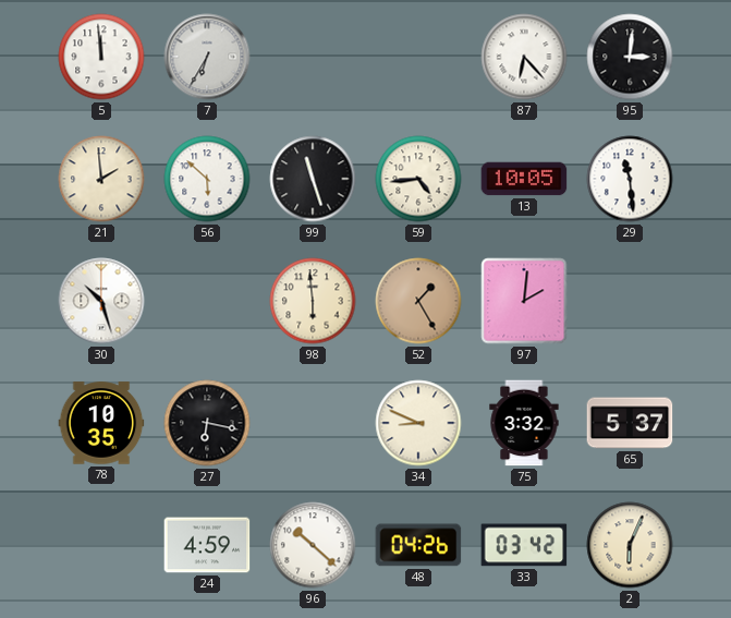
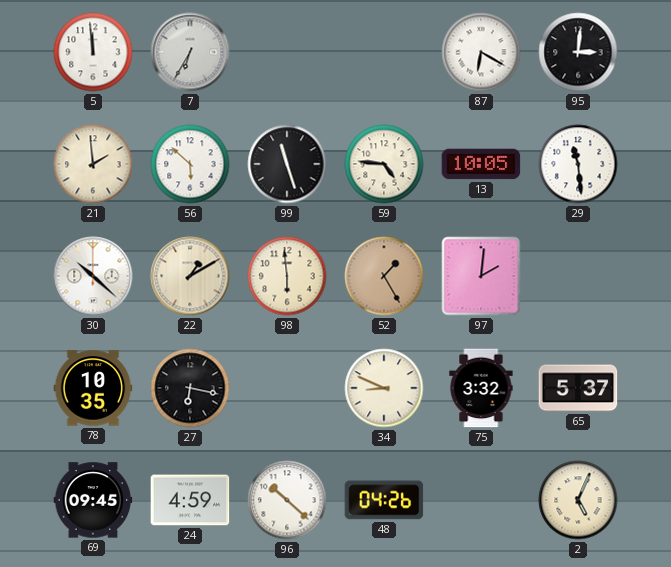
87: 6:23 -> 6:20 (481, 52)
59: 4:44 -> 4:46 (384, 164)
30: 10:27 -> 10:22 (93, 276)
22: none -> 1:10 (190, 276)
69: none -> 09:45 (93, 500)
33: 03:42 -> none (524, 545)
2: 6:04 -> 5:04 (578, 500)
